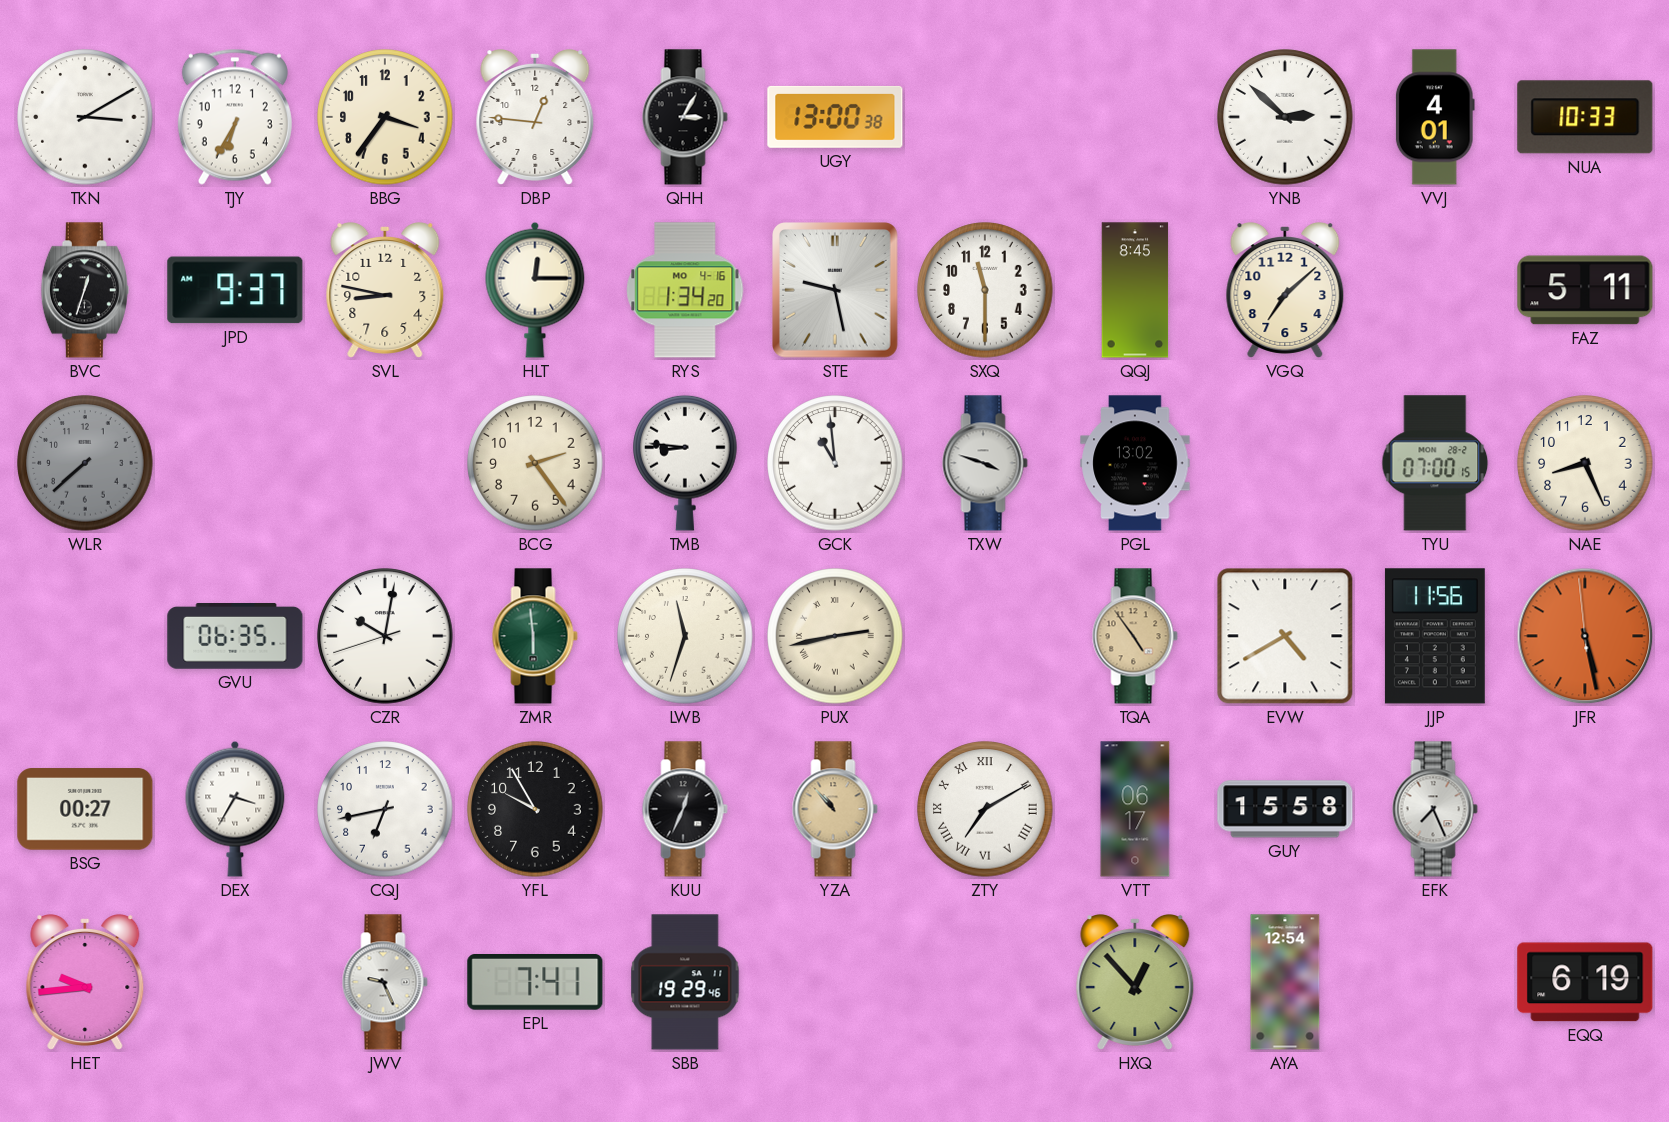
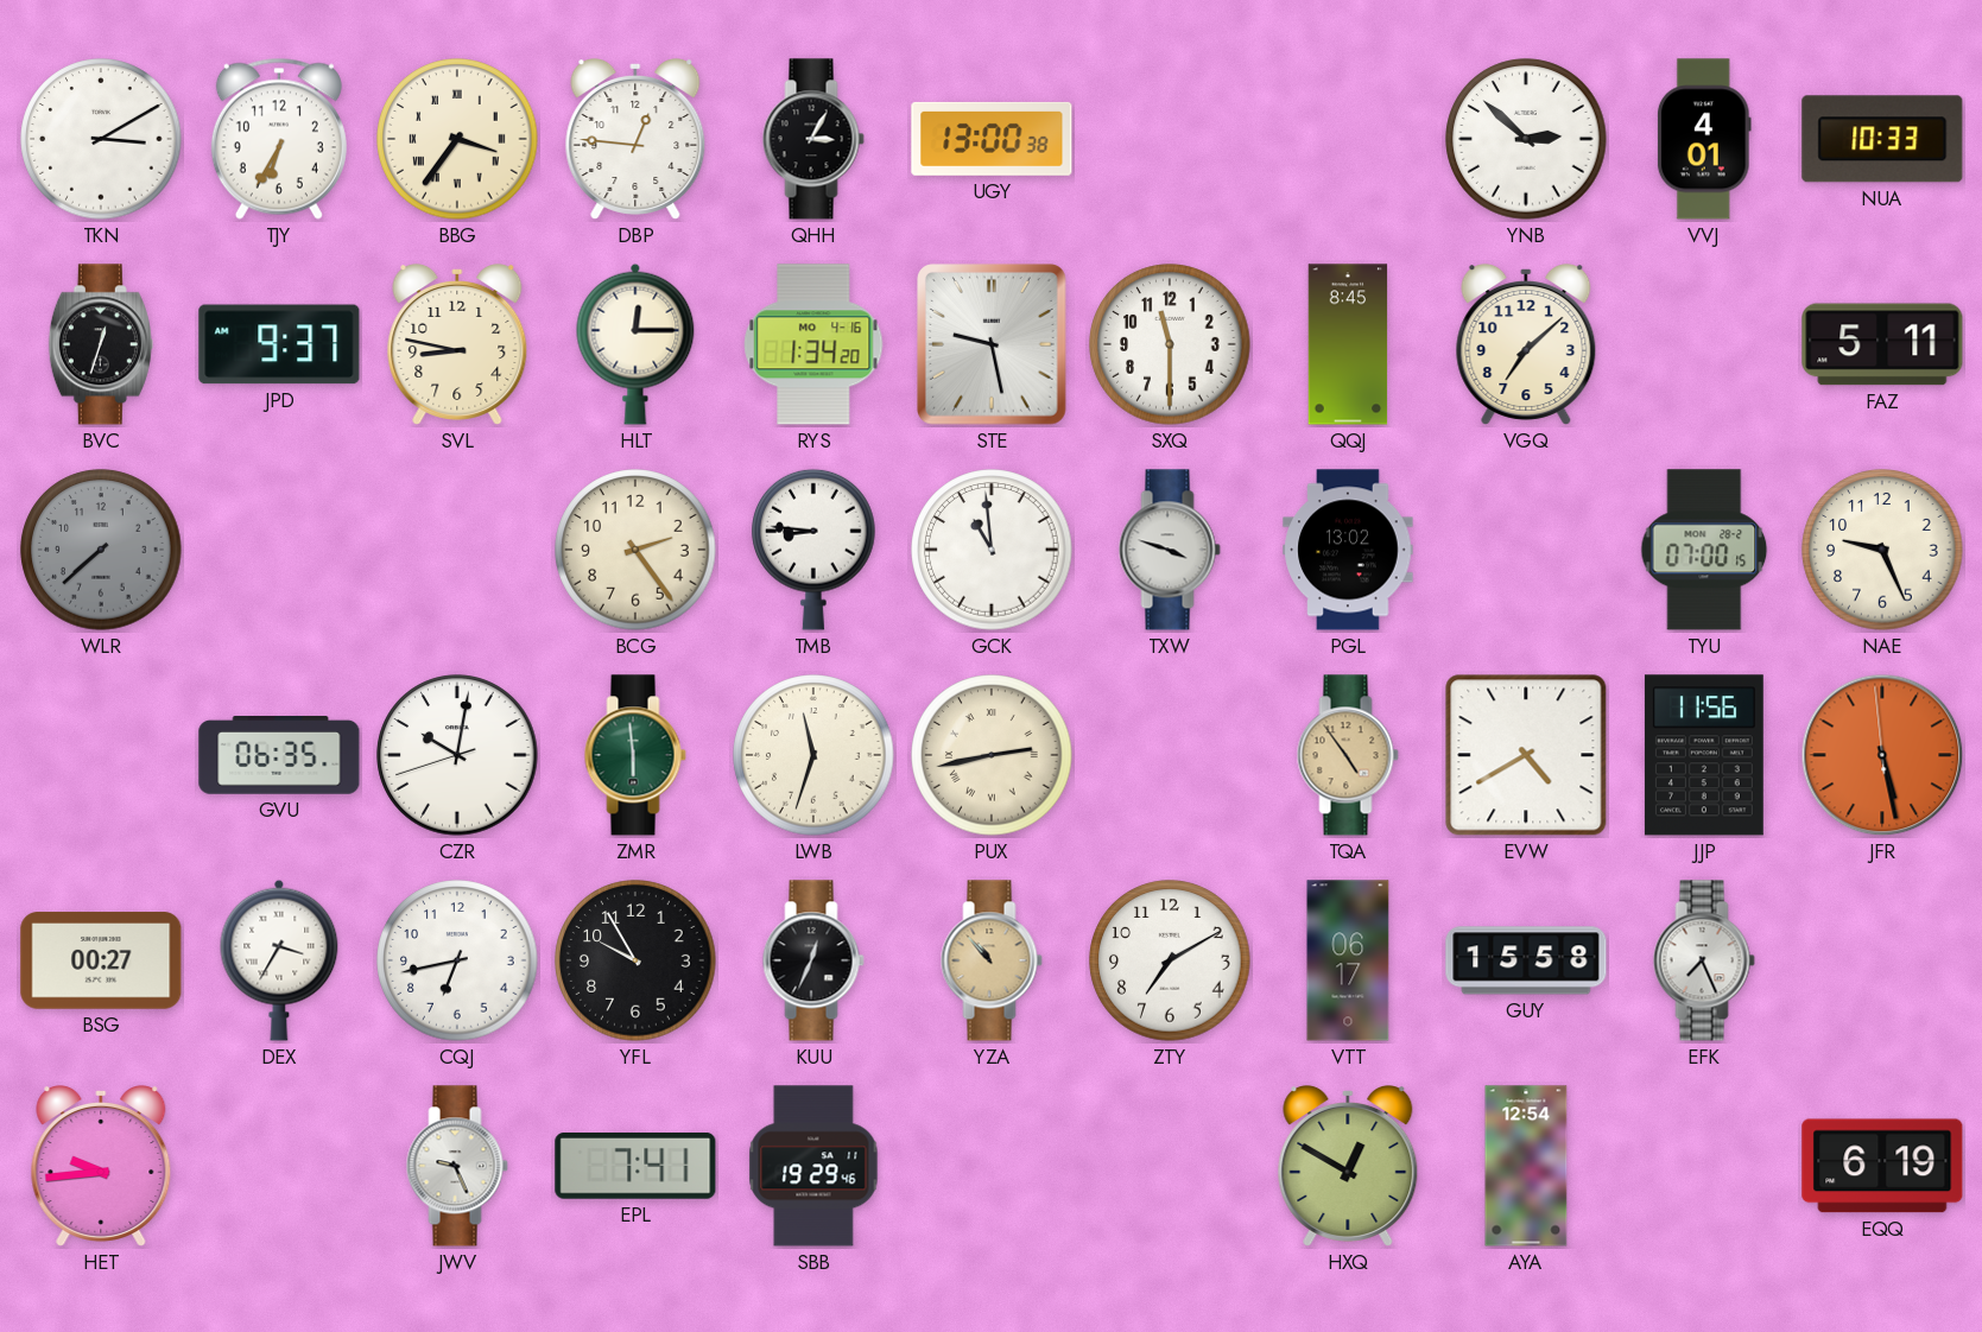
BBG numerals: Arabic -> Roman (457, 139)
NAE: 8:26 -> 9:26 (1882, 550)
ZTY numerals: Roman -> Arabic (1170, 960)
HXQ: 12:53 -> 12:50 (1348, 1167)
